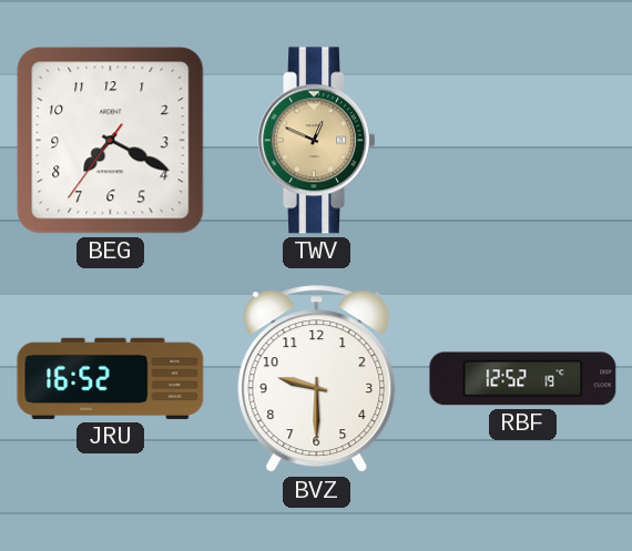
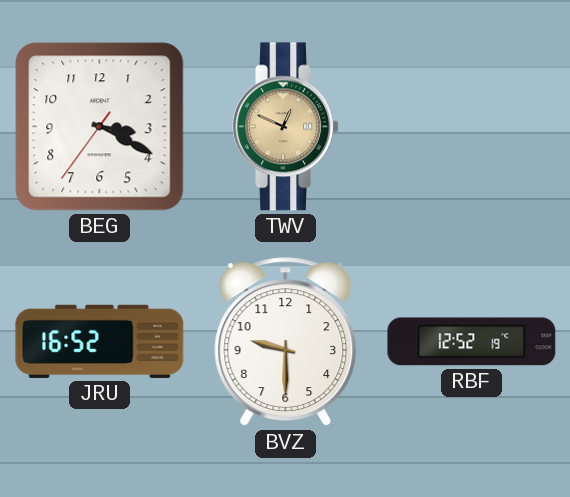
BEG: 7:19 -> 3:19 (100, 127)
